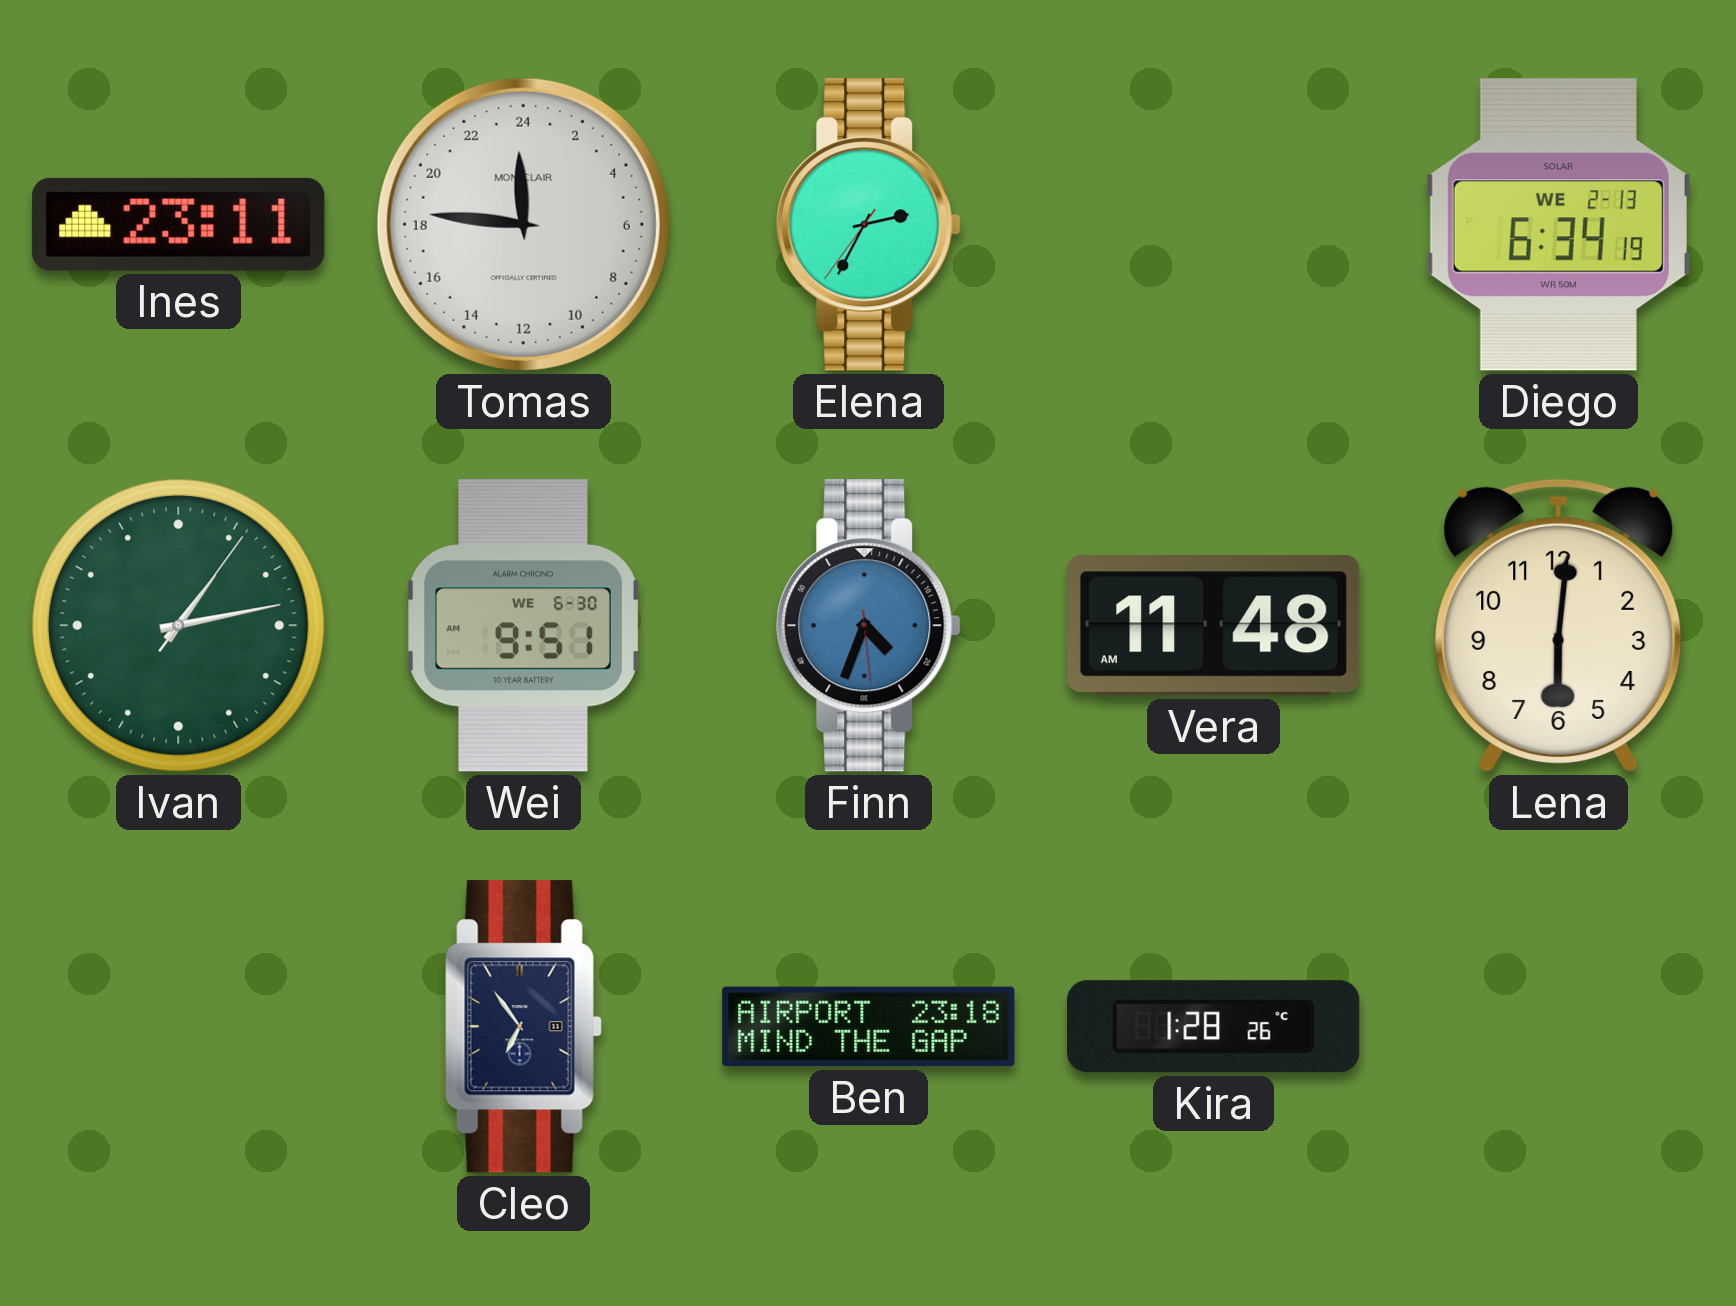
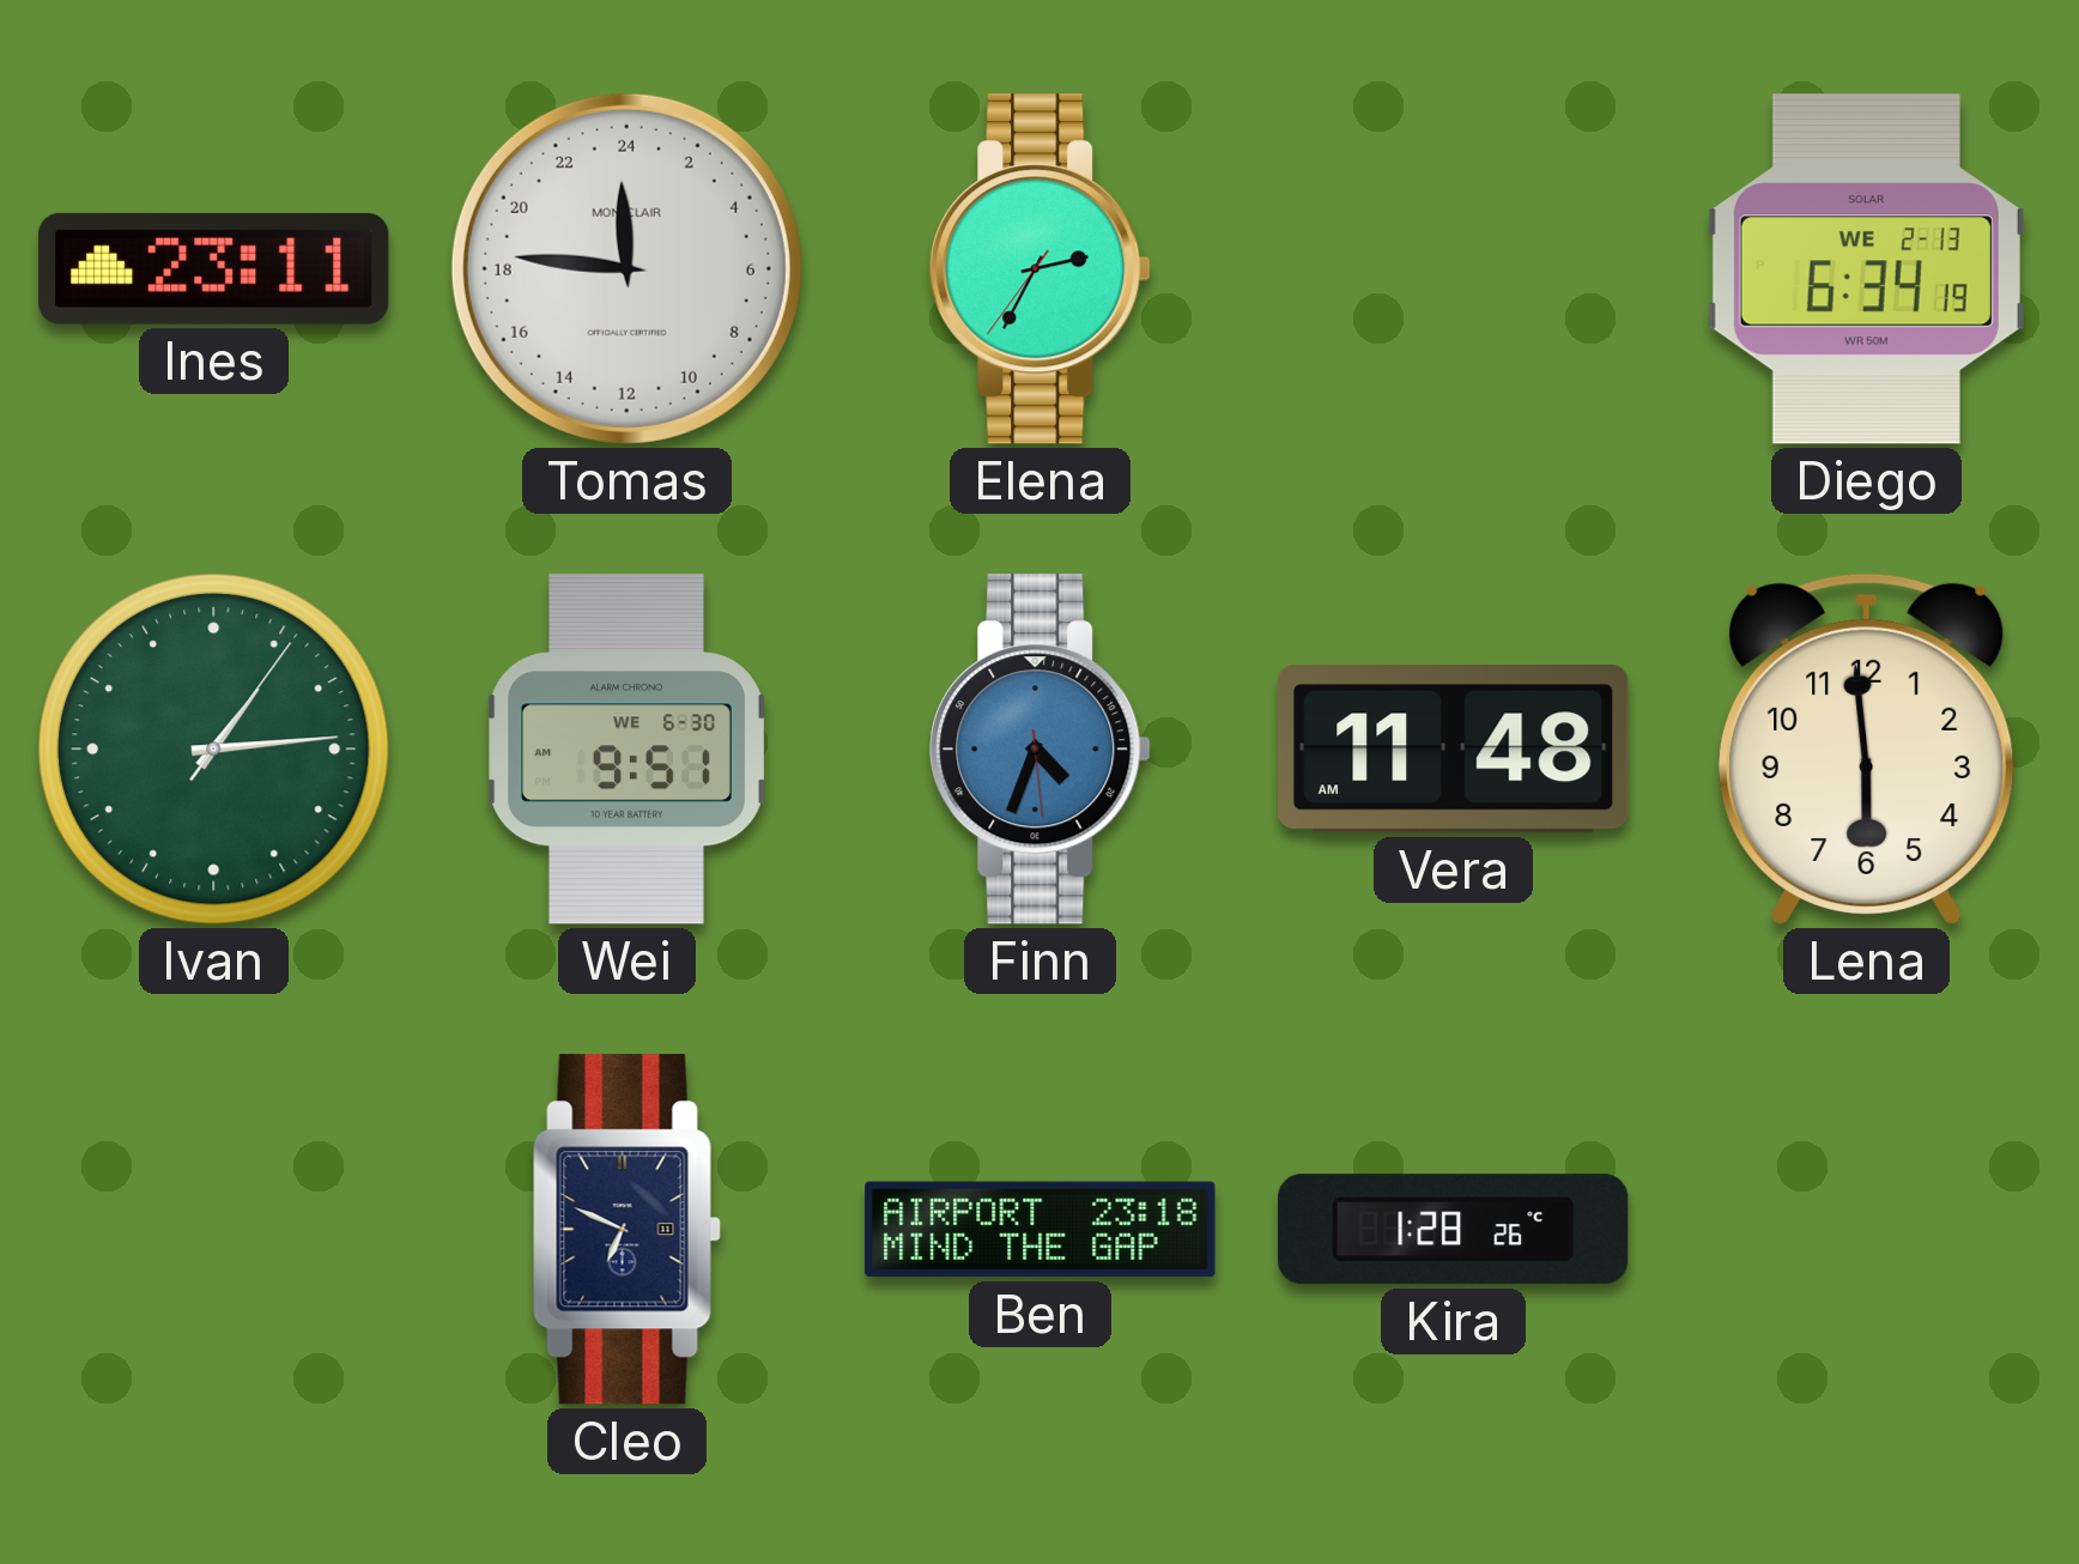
Ivan: 1:13 -> 1:14 (213, 748)
Lena: 6:01 -> 5:59 (1867, 748)
Cleo: 6:54 -> 6:49 (626, 1230)
